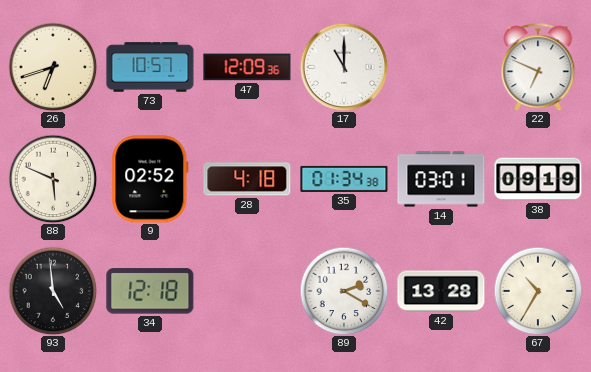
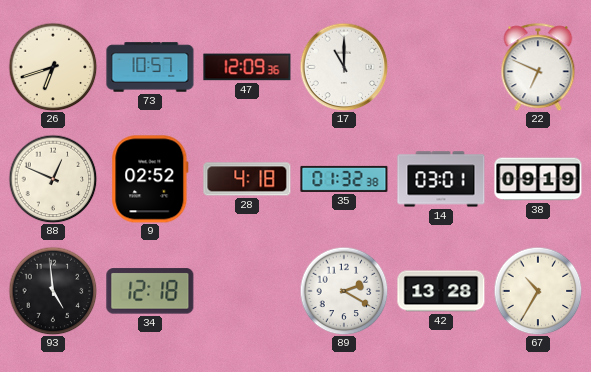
88: 5:49 -> 12:49 (53, 179)
35: 01:34 -> 01:32 (344, 179)
